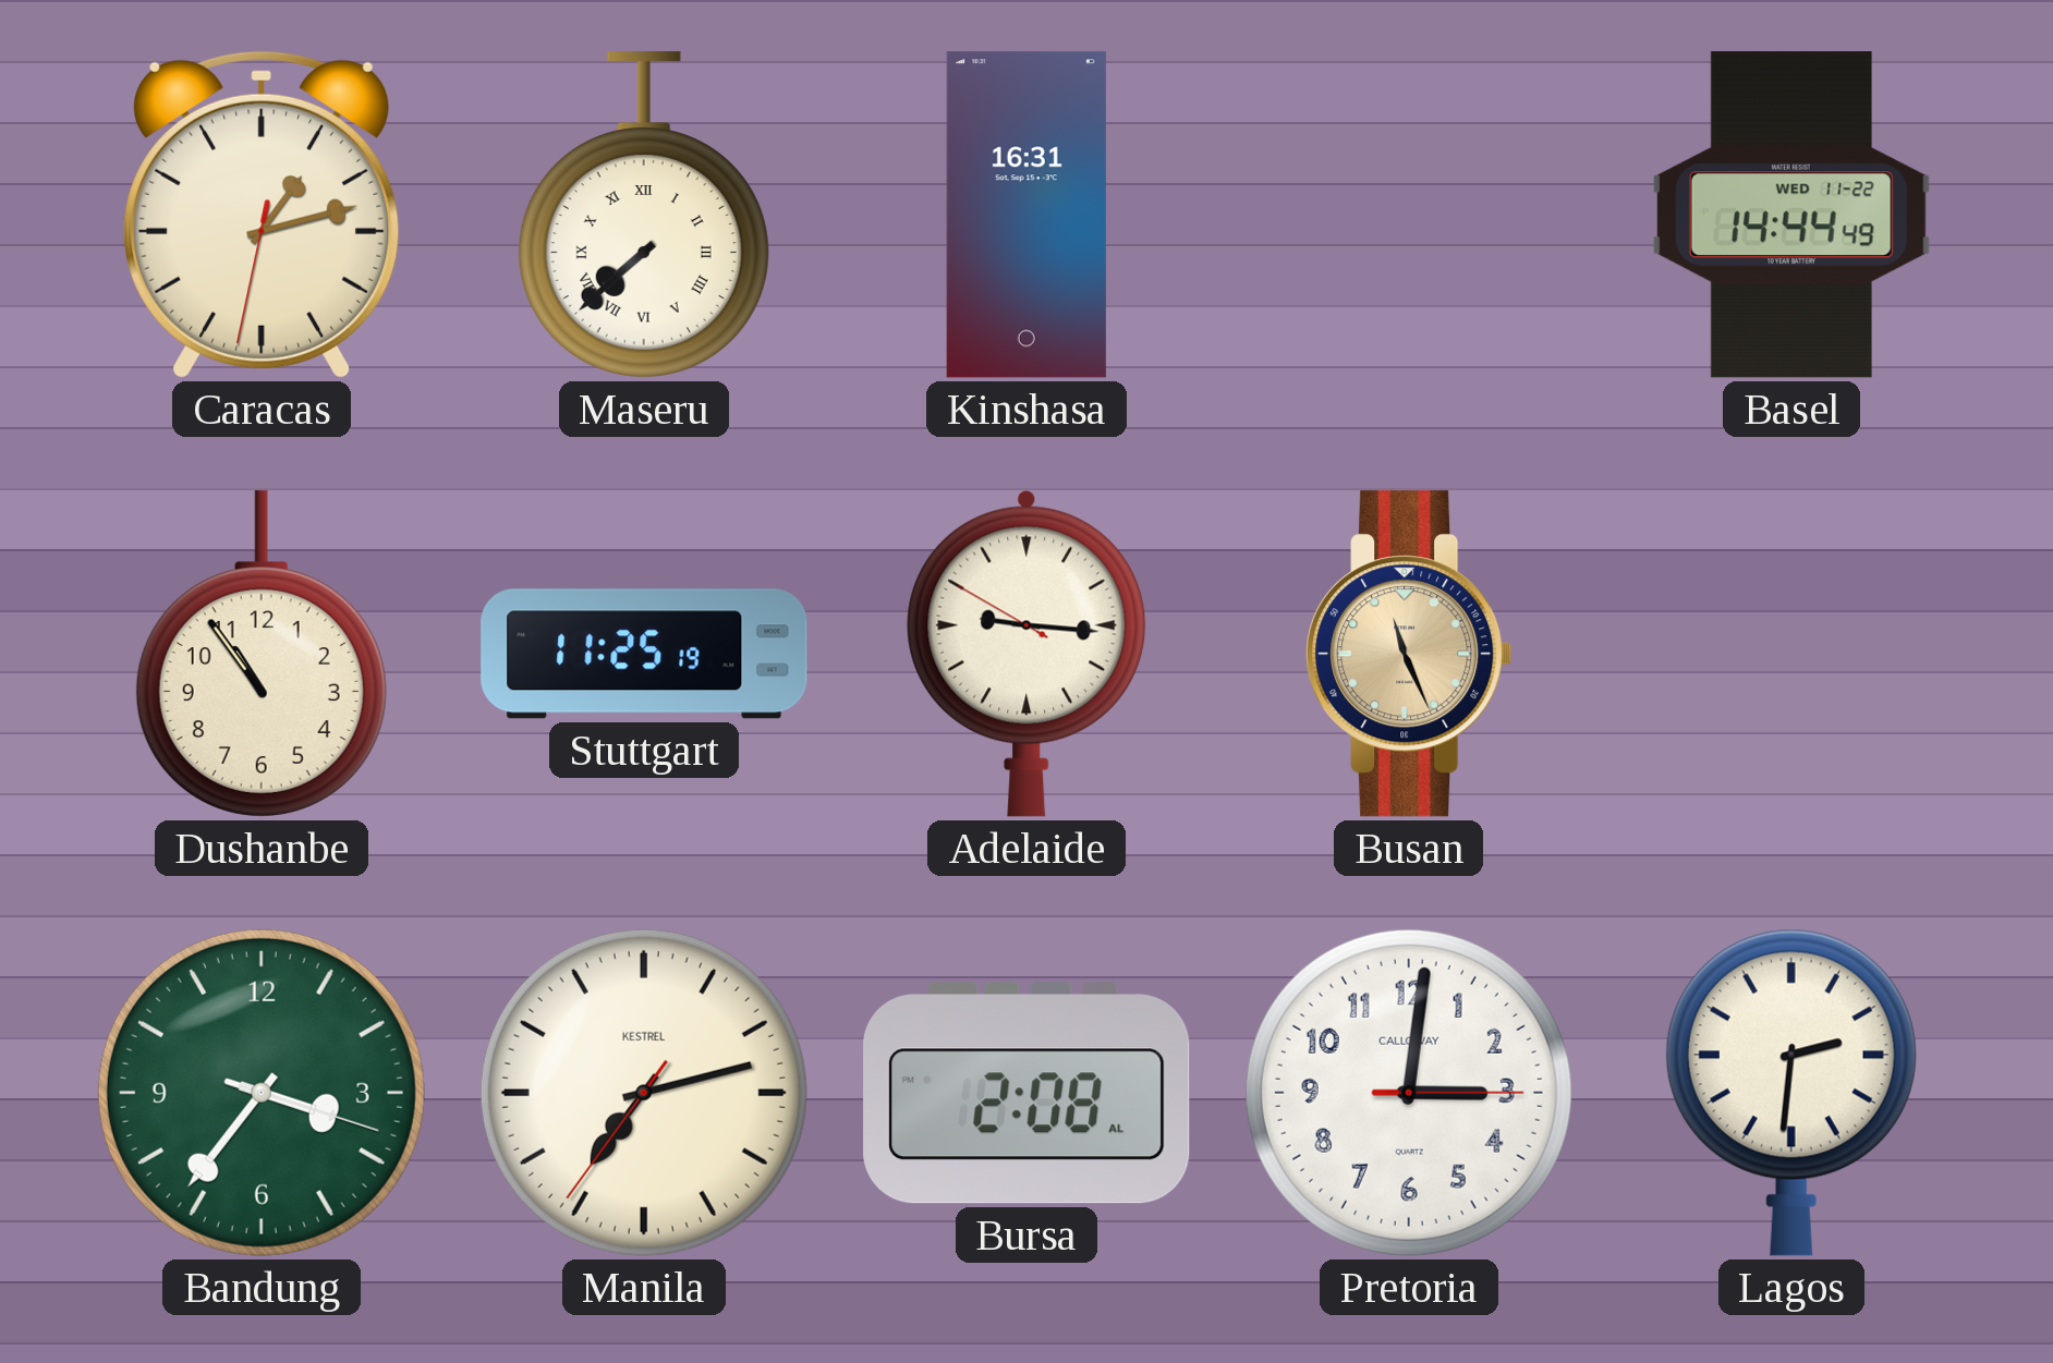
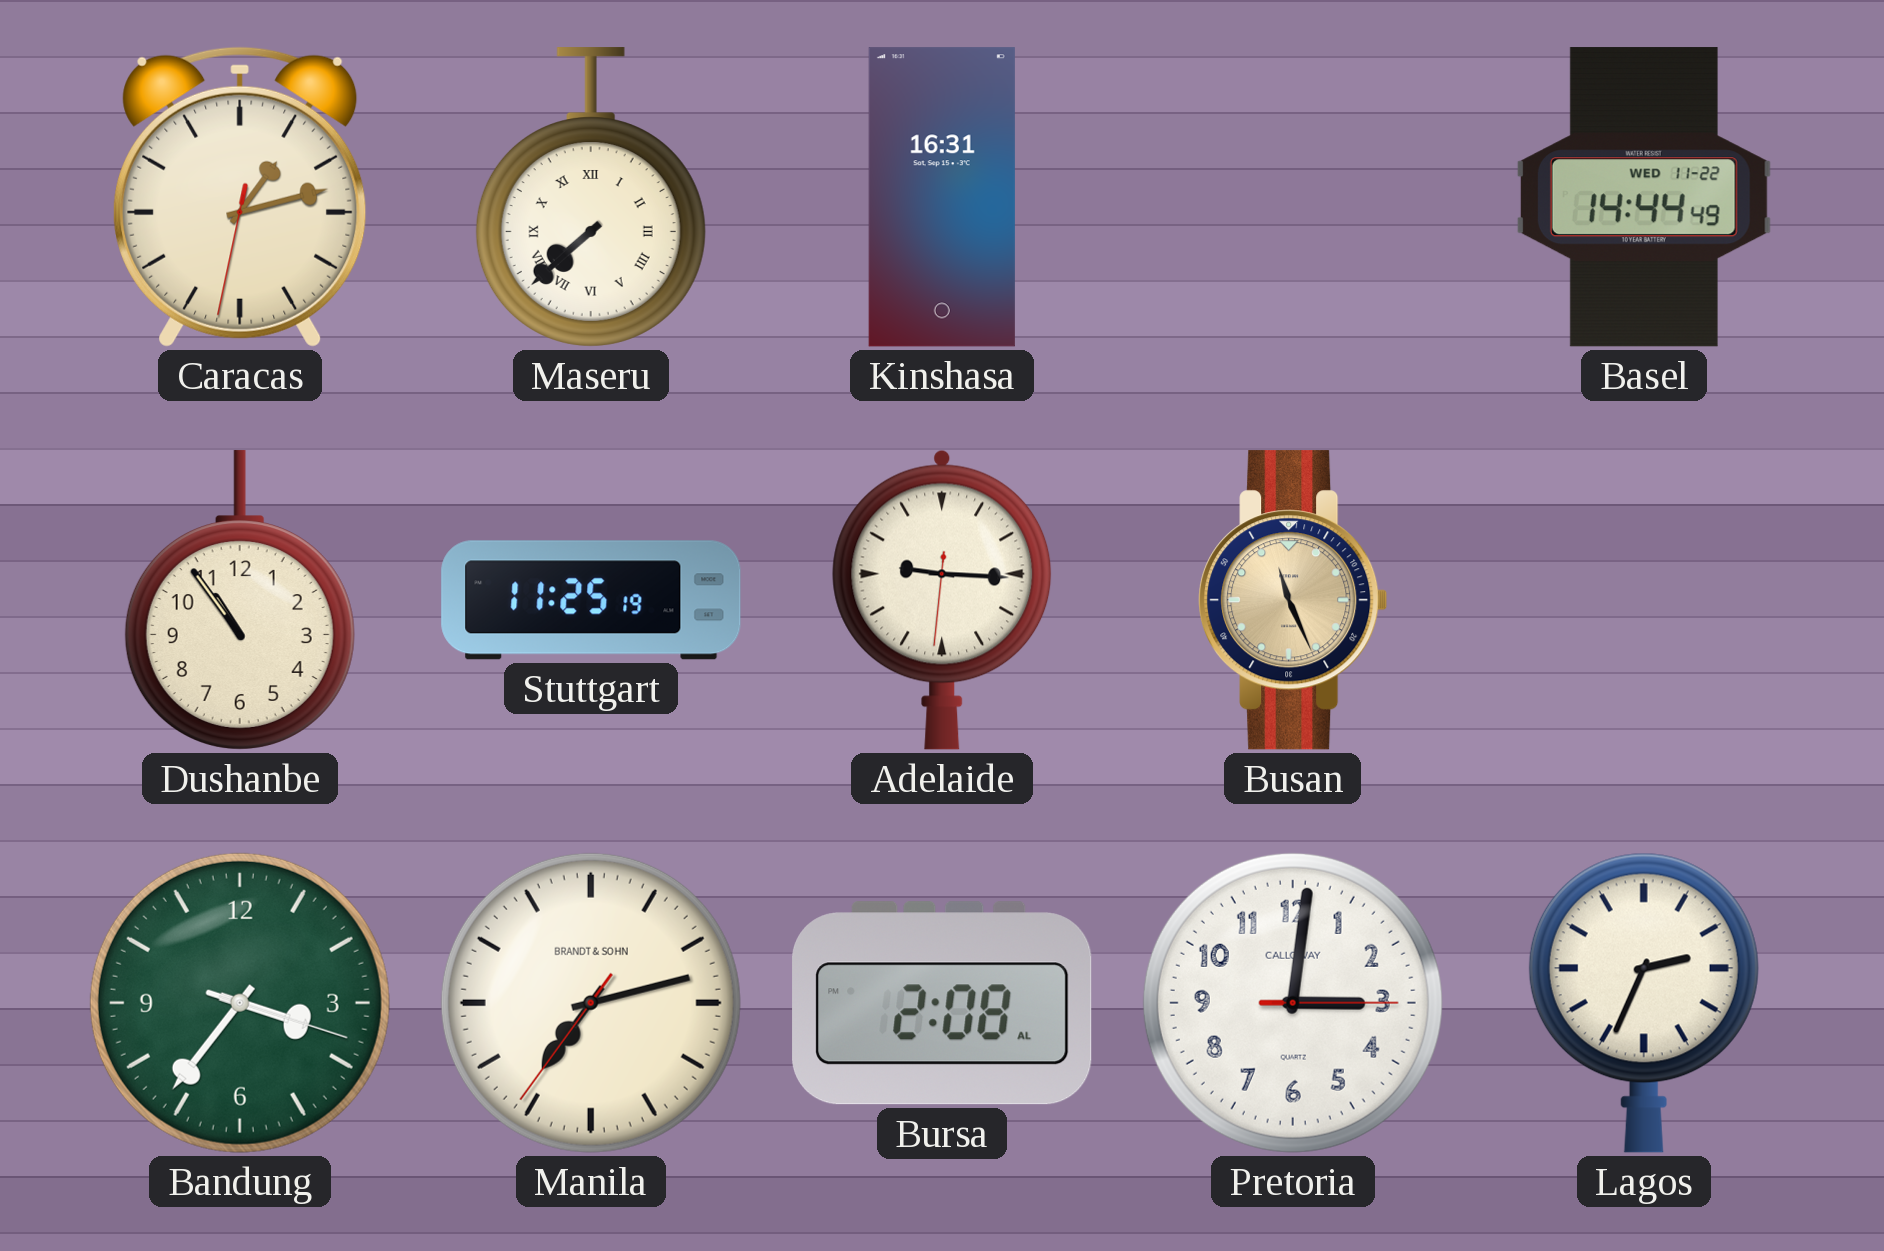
Adelaide: 9:15:50 -> 9:15:31 (942, 600)
Manila brand: KESTREL -> BRANDT & SOHN (591, 1003)
Lagos: 2:31 -> 2:34 (1644, 1003)
